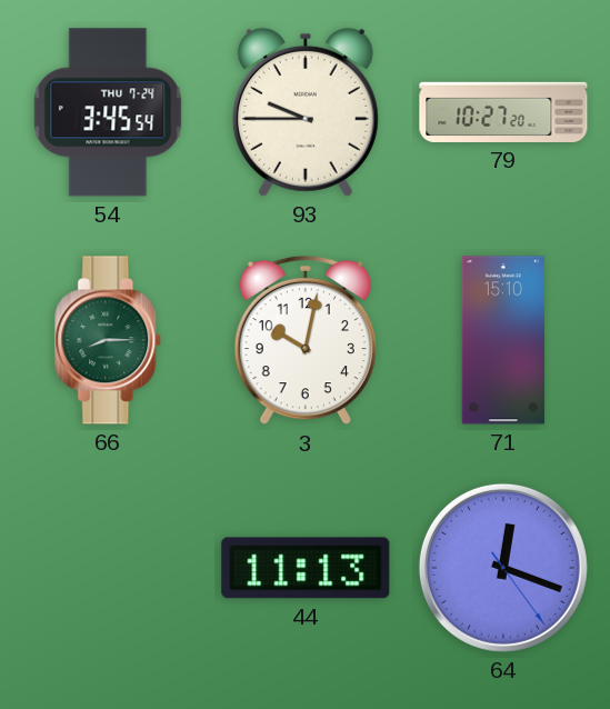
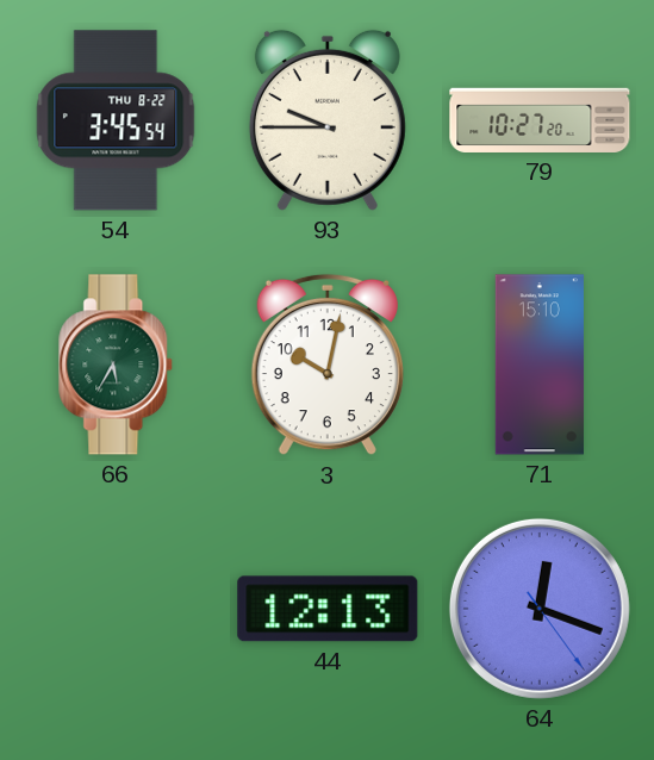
54 date: THU 7-24 -> THU 8-22 (116, 120)
66: 8:15 -> 5:35 (117, 365)
44: 11:13 -> 12:13 (328, 609)
